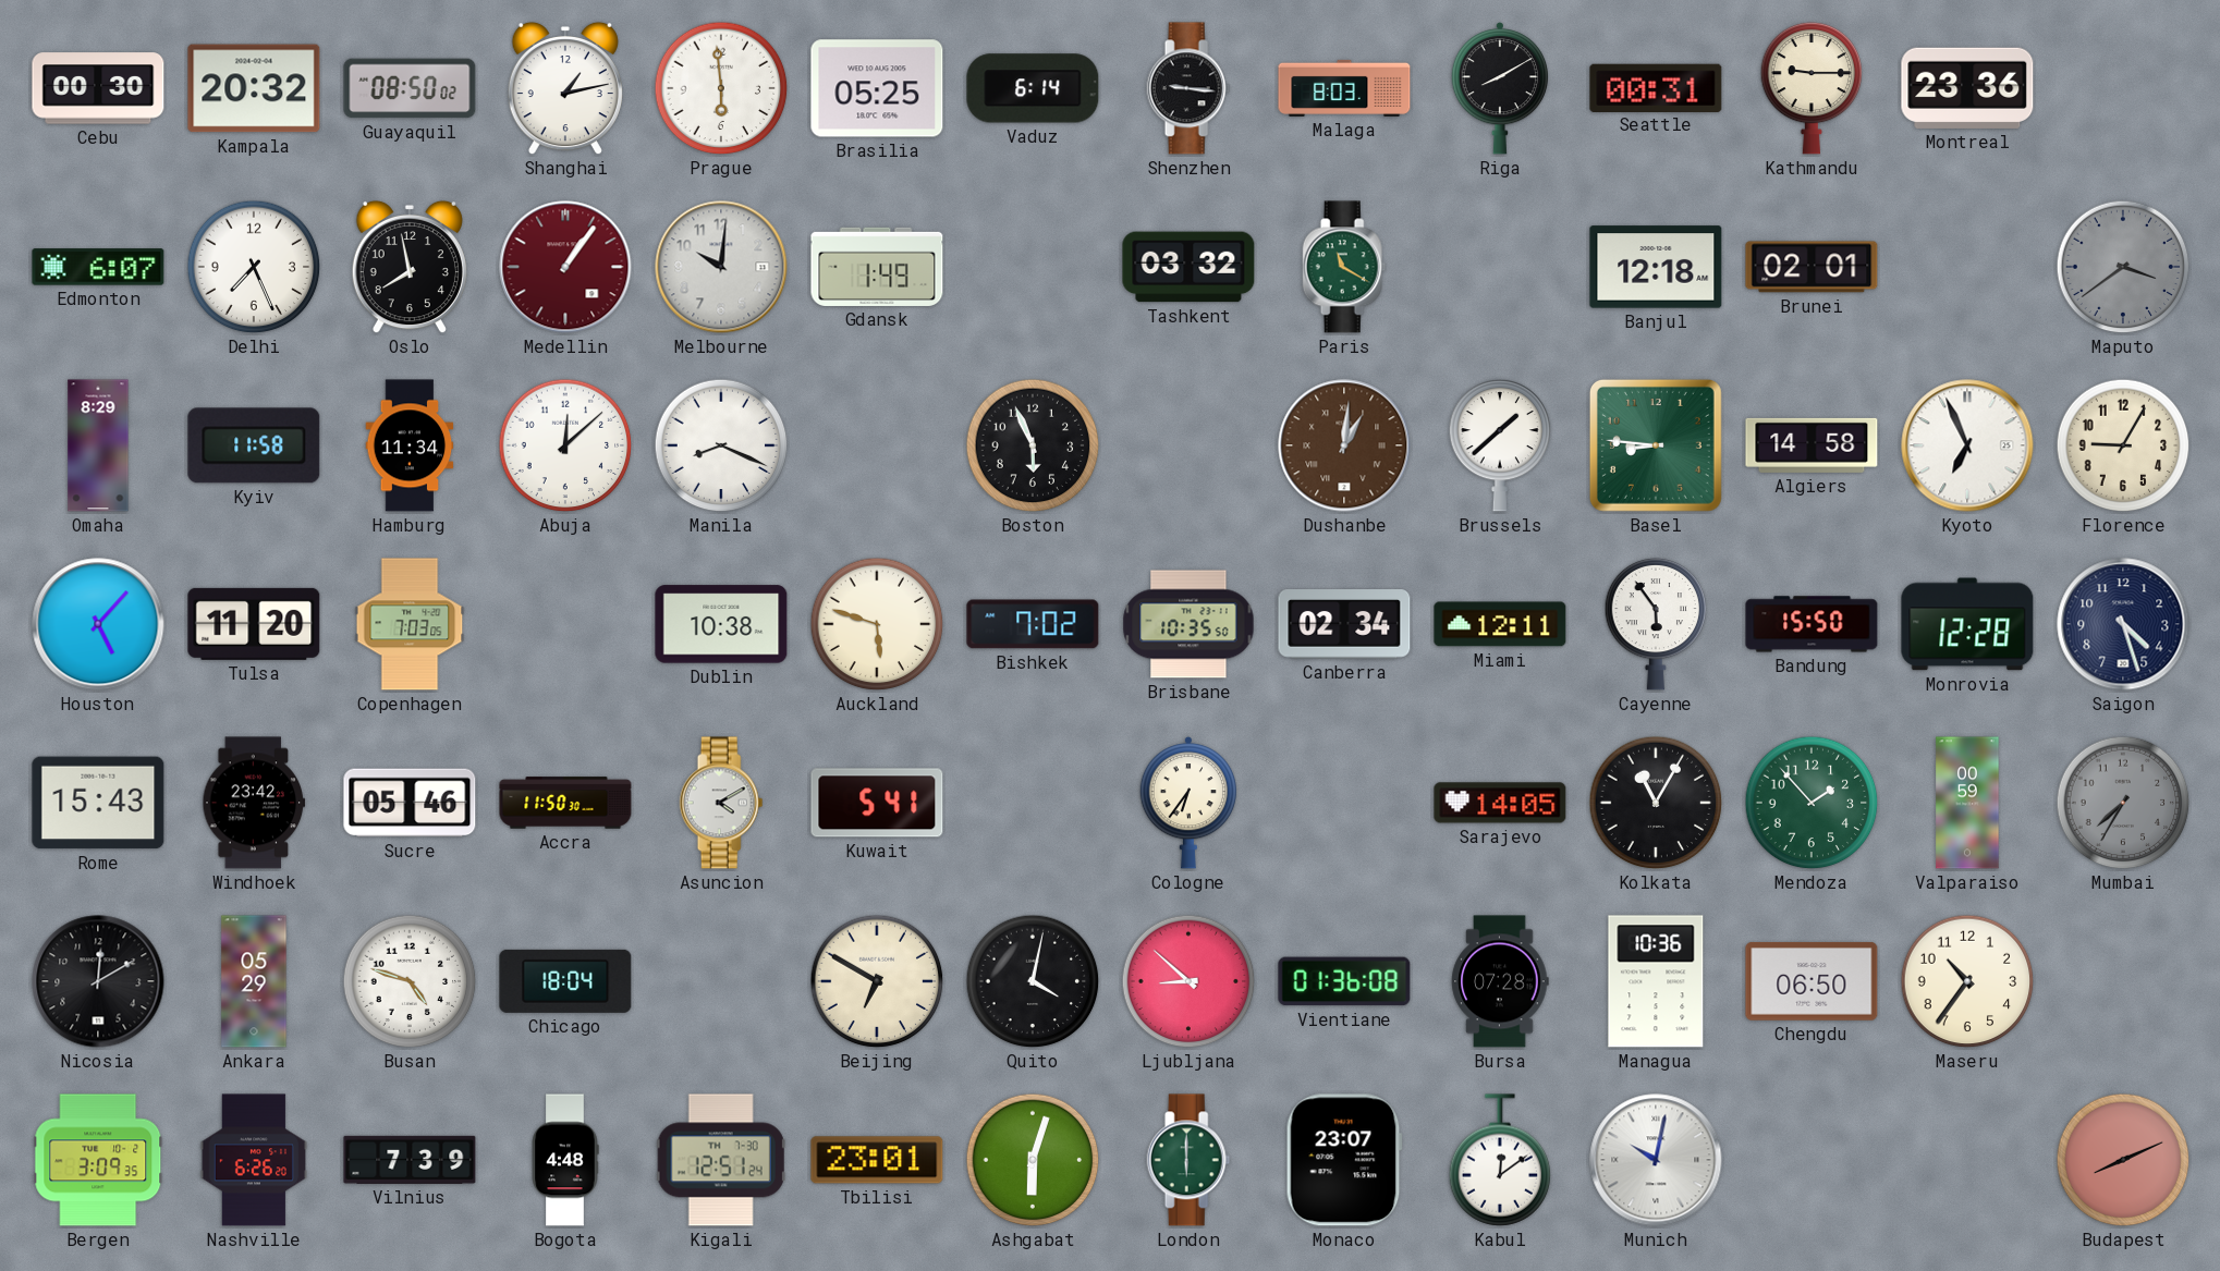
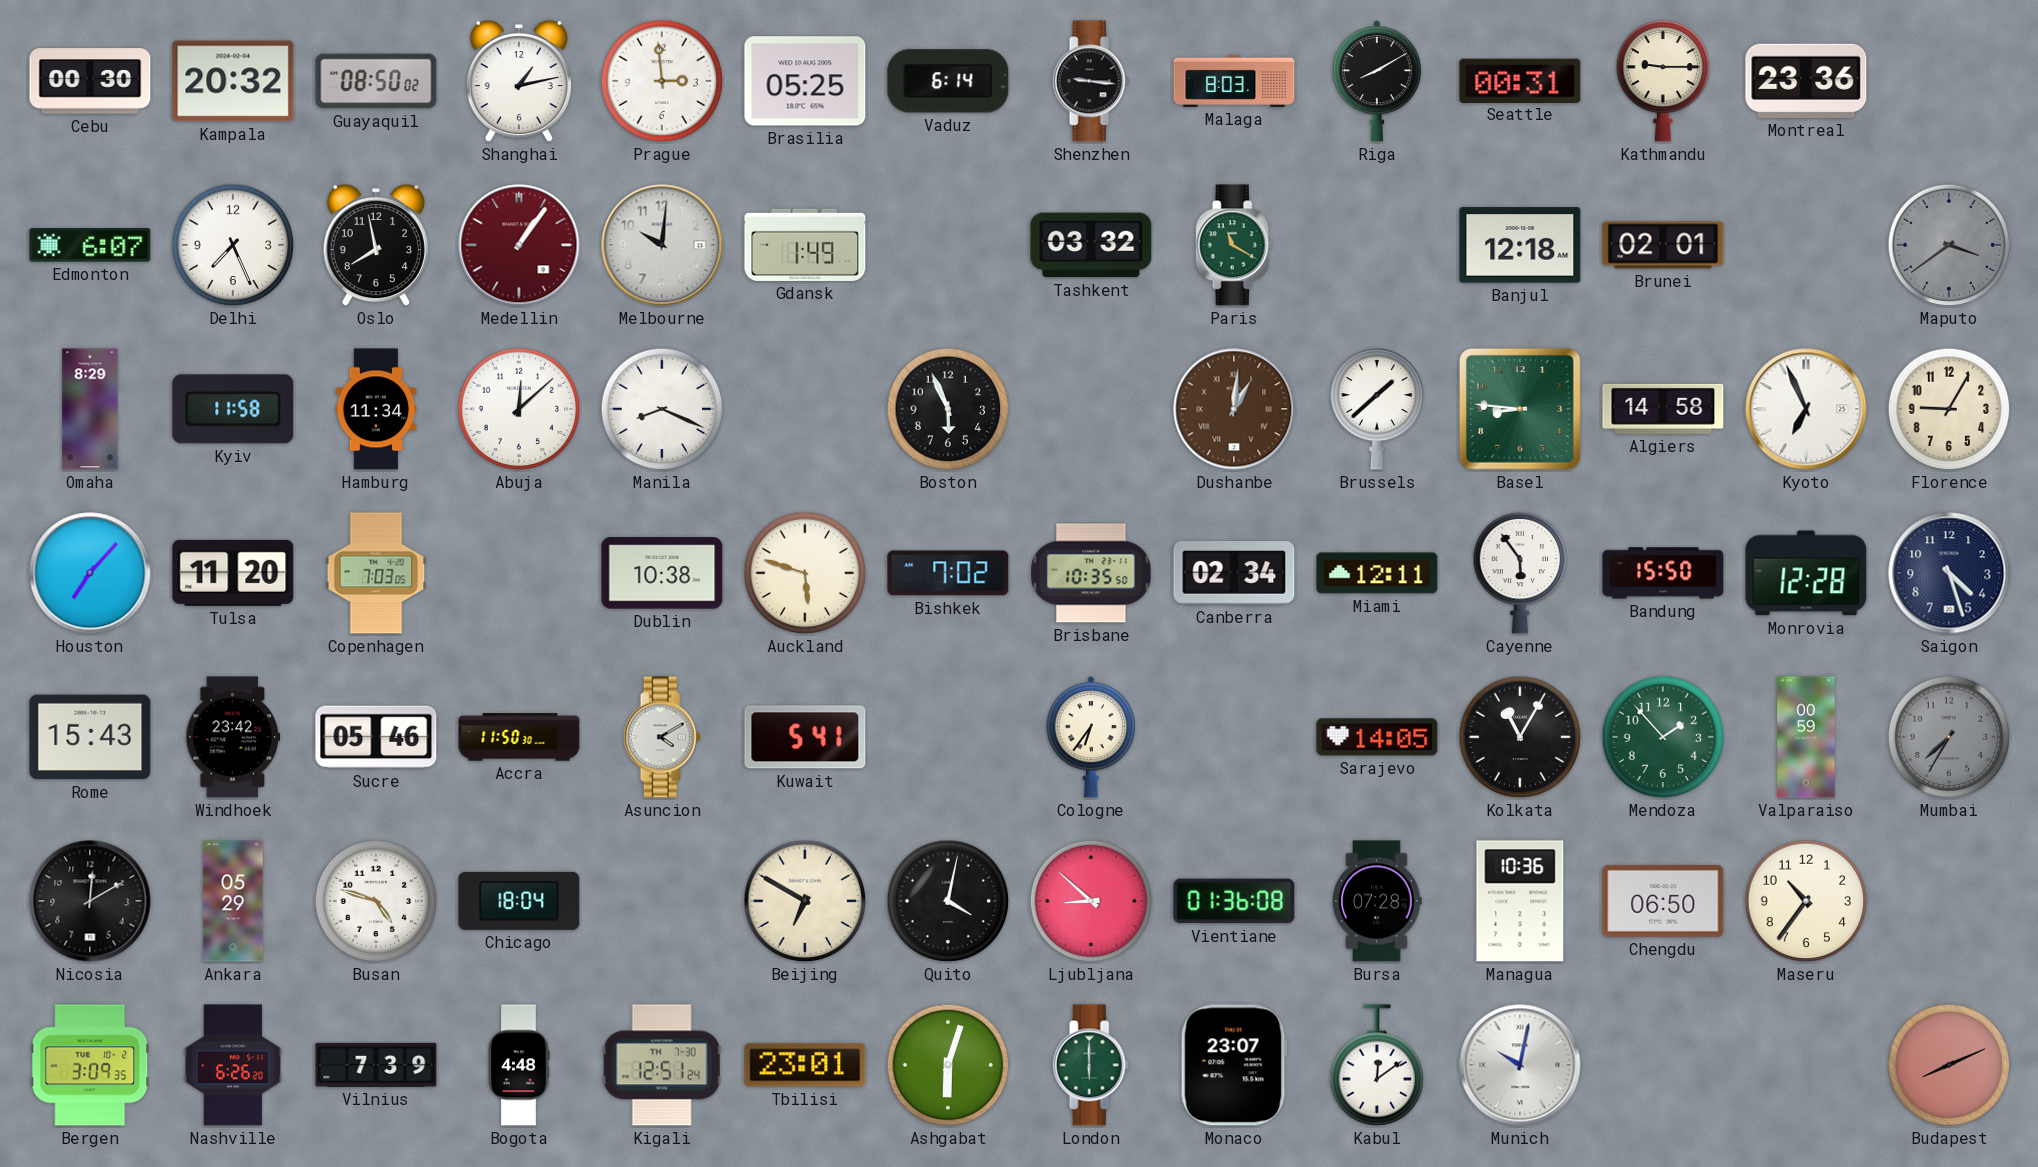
Prague: 5:59 -> 2:59 (662, 81)
Houston: 5:07 -> 7:07 (90, 573)
